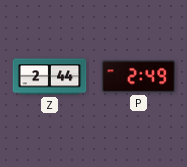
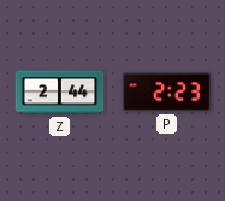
P: 2:49 -> 2:23 (167, 93)
